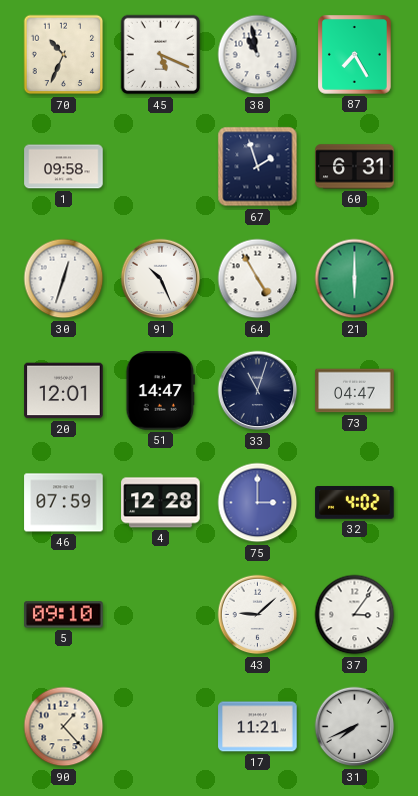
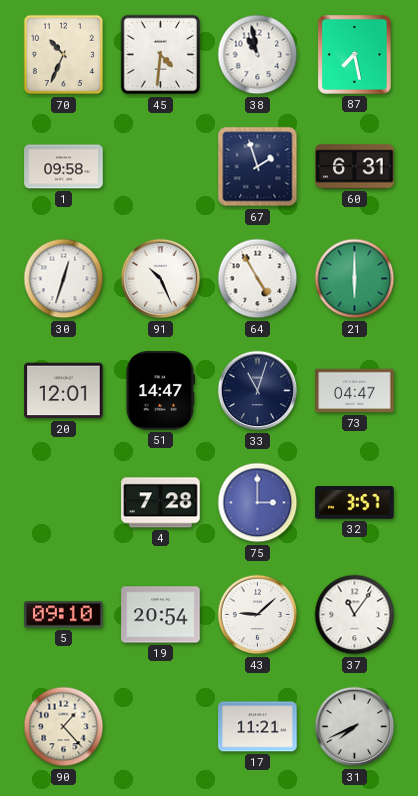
45: 5:19 -> 4:31 (161, 55)
87: 7:25 -> 7:28 (355, 55)
46: 07:59 -> none (64, 503)
4: 12:28 -> 7:28 (161, 503)
32: 4:02 -> 3:57 (355, 503)
19: none -> 20:54 (161, 615)
37: 3:06 -> 11:06 (355, 615)
